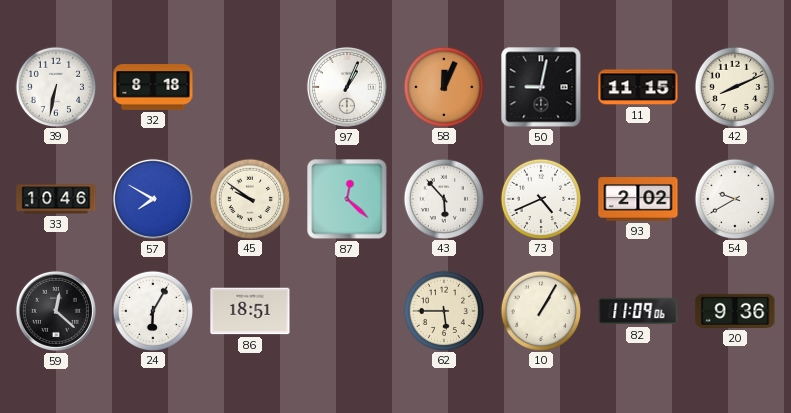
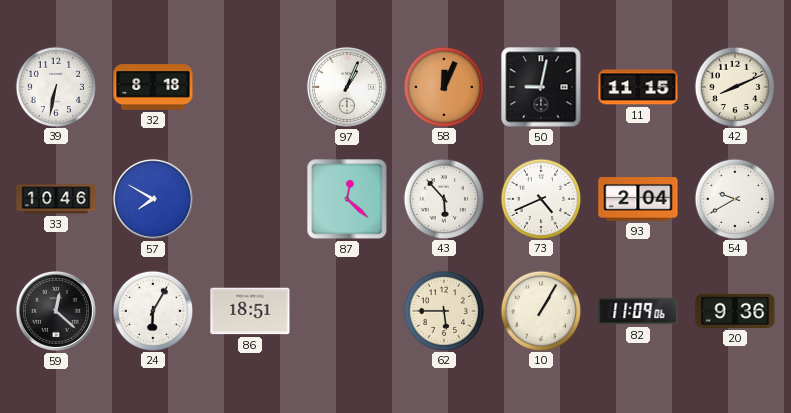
45: 9:51 -> none (249, 198)
93: 2:02 -> 2:04 (638, 199)
